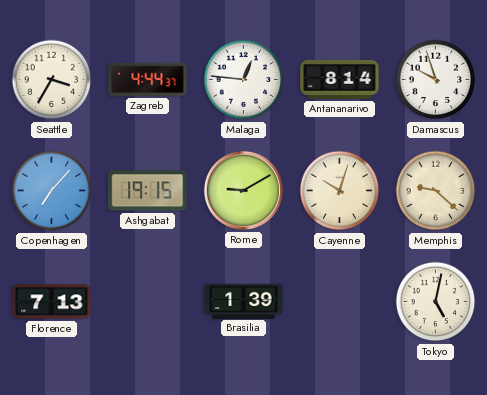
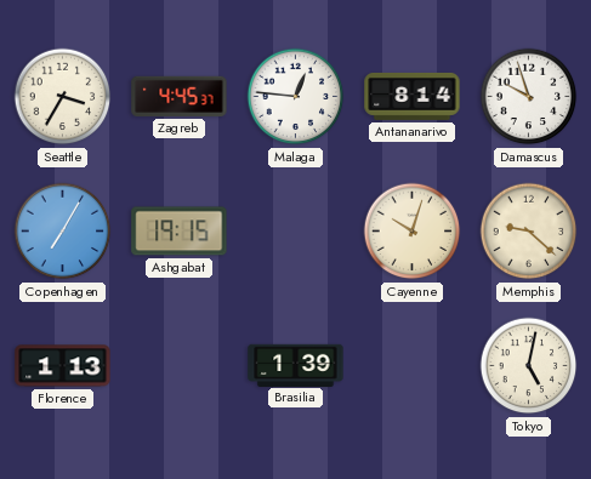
Zagreb: 4:44 -> 4:45 (180, 96)
Copenhagen: 7:07 -> 7:05 (63, 232)
Rome: 9:10 -> none (243, 190)
Florence: 7:13 -> 1:13 (63, 366)
